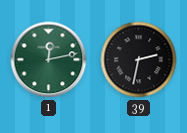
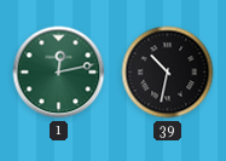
39: 2:32 -> 10:32 (168, 73)
